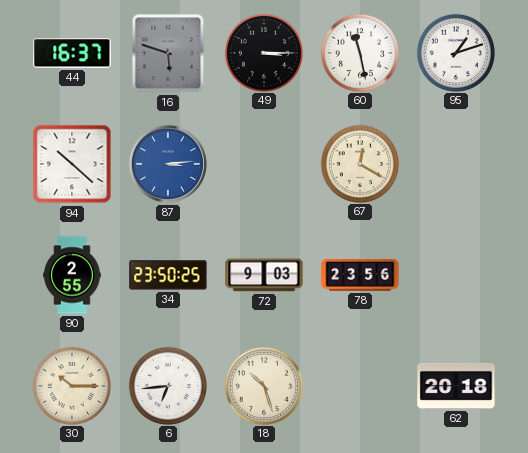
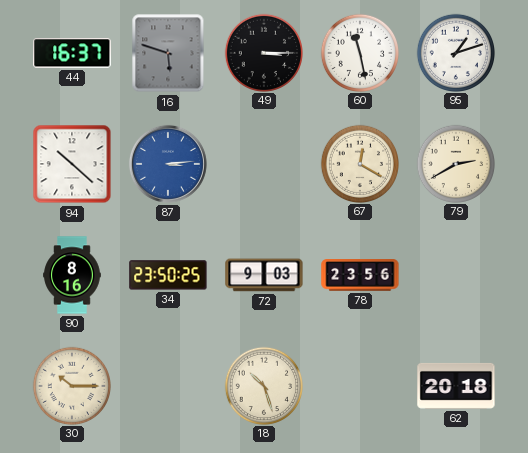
79: none -> 2:40 (455, 163)
90: 2:55 -> 8:16 (72, 275)
6: 6:44 -> none (167, 385)
